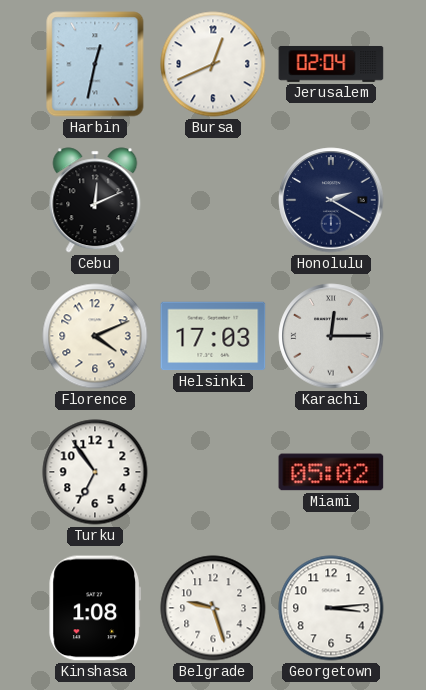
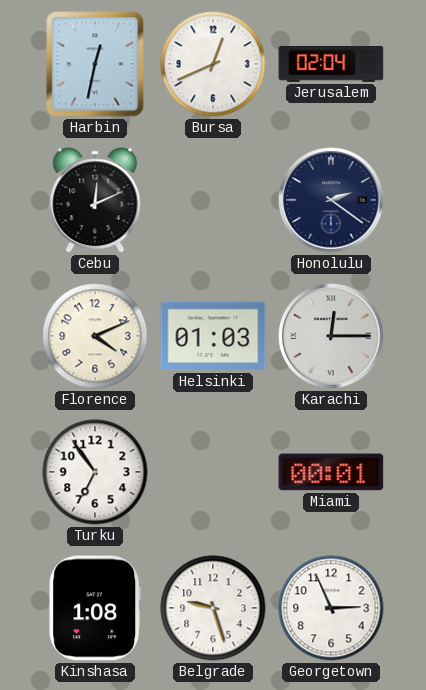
Honolulu: 2:20 -> 2:21 (331, 200)
Helsinki: 17:03 -> 01:03 (213, 336)
Miami: 05:02 -> 00:01 (331, 472)
Georgetown: 3:14 -> 2:56 (331, 608)
